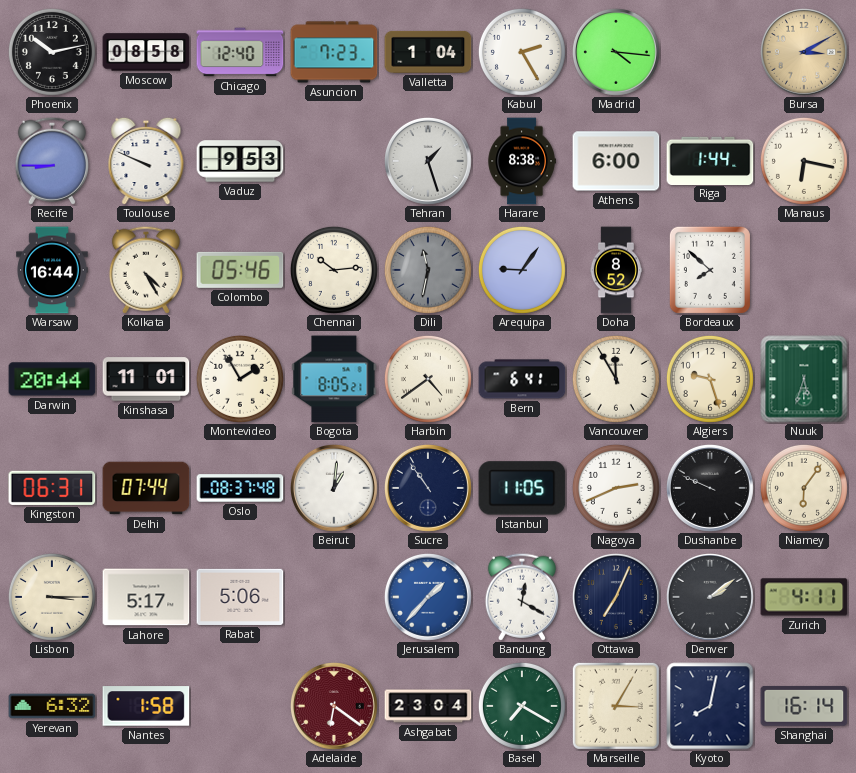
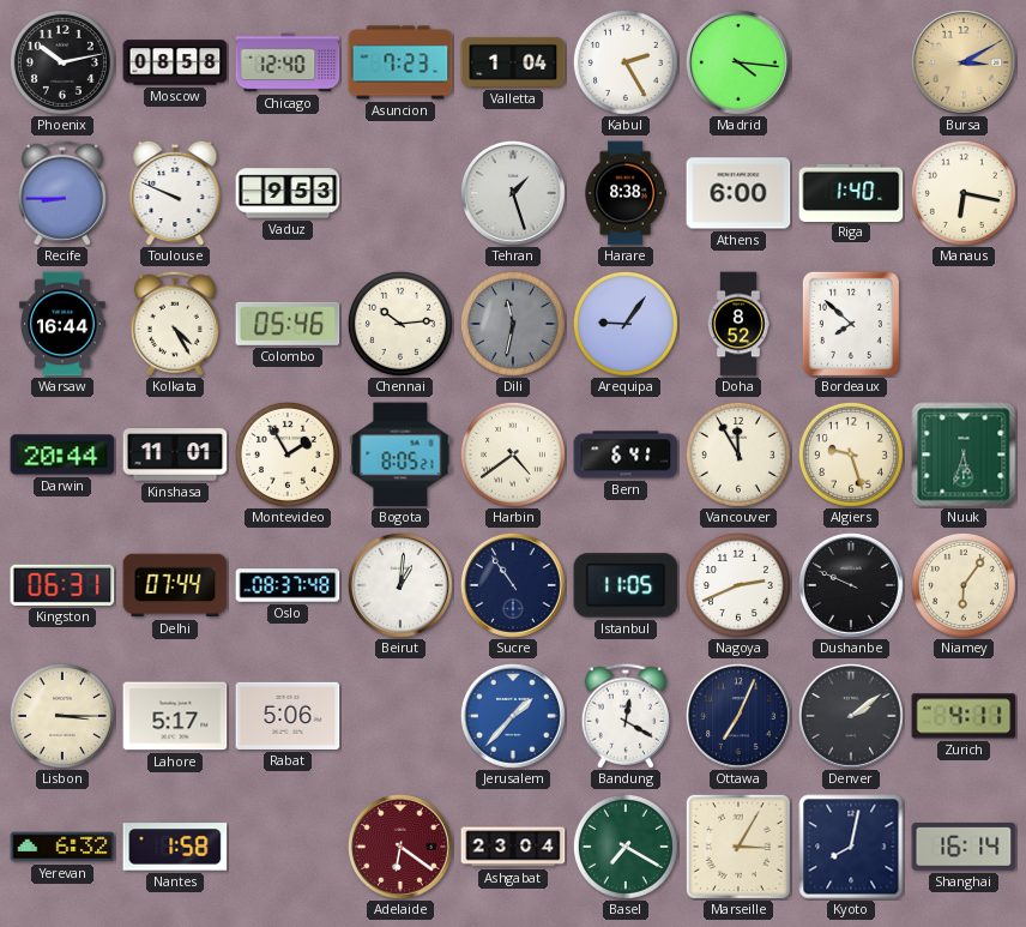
Riga: 1:44 -> 1:40 (851, 192)
